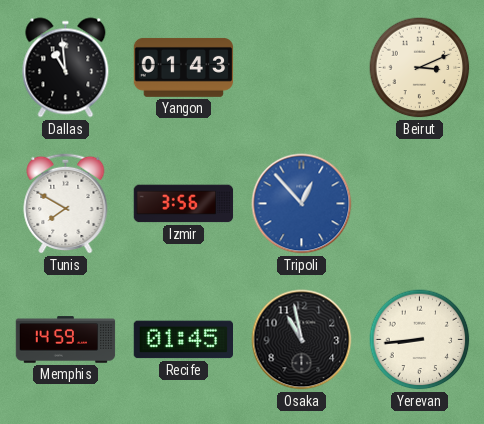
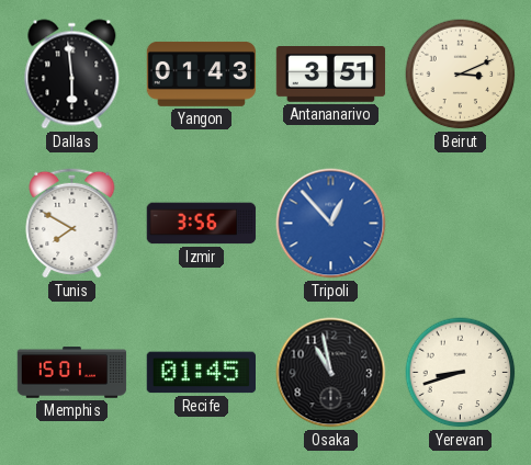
Dallas: 10:59 -> 5:59 (72, 75)
Antananarivo: none -> 3:51 (331, 75)
Memphis: 14:59 -> 15:01 (72, 373)
Yerevan: 8:44 -> 8:42 (461, 373)
